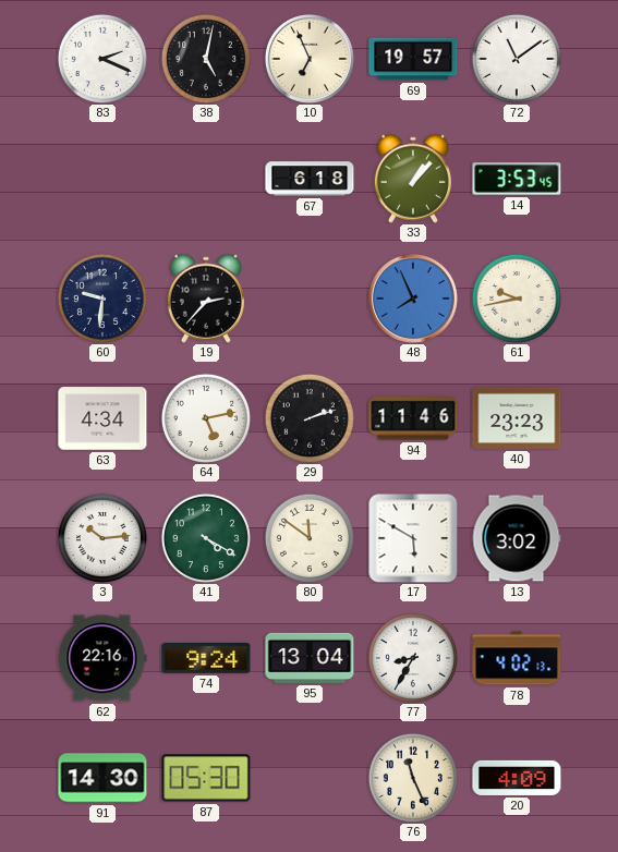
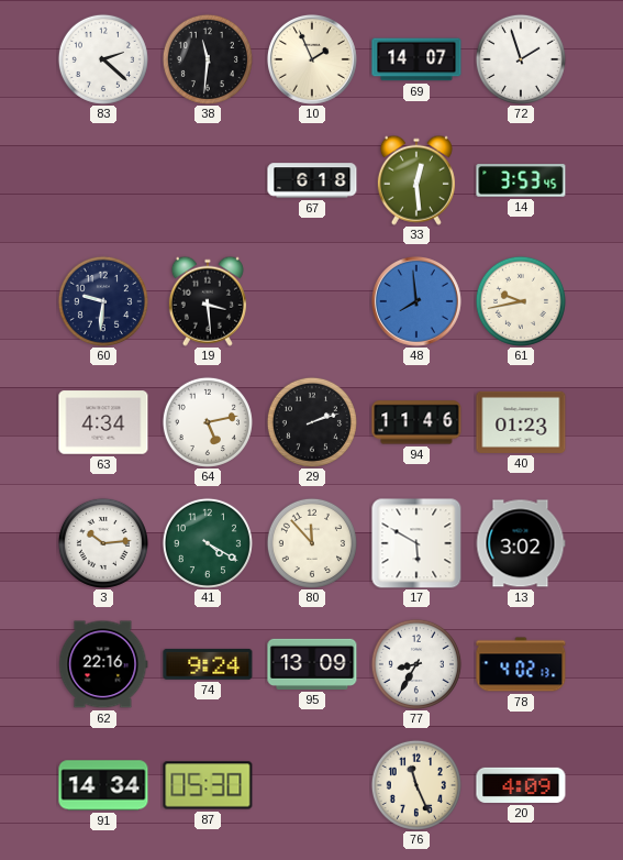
83: 2:19 -> 2:22 (103, 59)
38: 5:02 -> 11:31 (208, 59)
10: 6:56 -> 1:56 (312, 59)
69: 19:57 -> 14:07 (416, 59)
72: 11:09 -> 1:57 (521, 59)
33: 1:07 -> 12:29 (416, 180)
19: 2:37 -> 3:29 (208, 301)
48: 7:56 -> 7:59 (416, 301)
40: 23:23 -> 01:23 (521, 422)
80: 11:51 -> 11:53 (312, 543)
95: 13:04 -> 13:09 (312, 664)
91: 14:30 -> 14:34 (103, 785)
